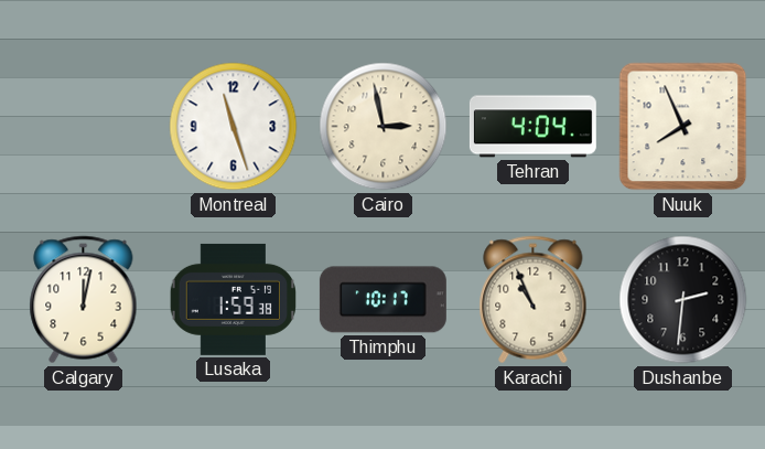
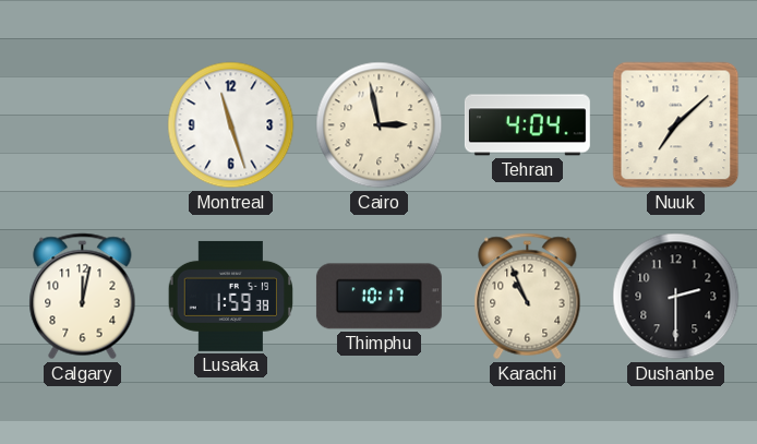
Nuuk: 7:56 -> 7:08 (676, 125)
Dushanbe: 2:31 -> 2:30 (676, 297)
